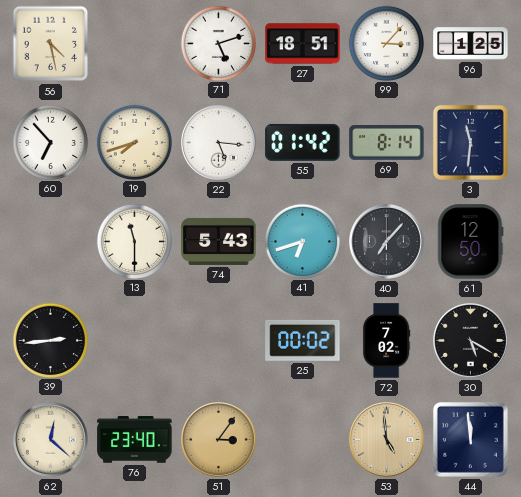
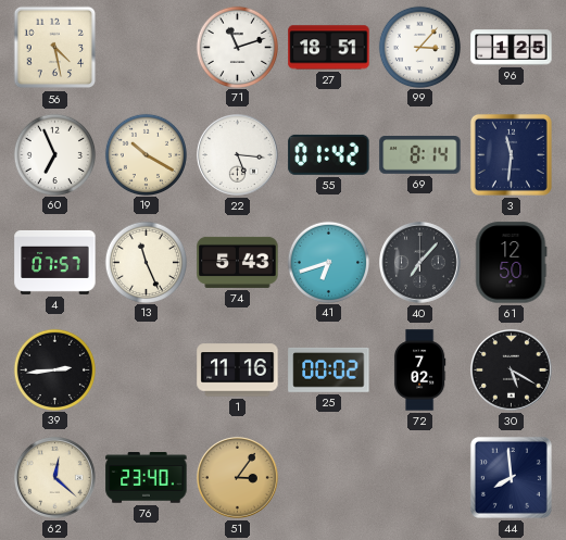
71: 5:12 -> 11:12 (237, 47)
60: 6:53 -> 6:56 (54, 154)
19: 7:42 -> 10:20 (146, 154)
4: none -> 07:57 (55, 262)
13: 11:30 -> 11:26 (146, 262)
1: none -> 11:16 (238, 371)
53: 4:59 -> none (387, 440)
44: 11:59 -> 7:59 (511, 477)
